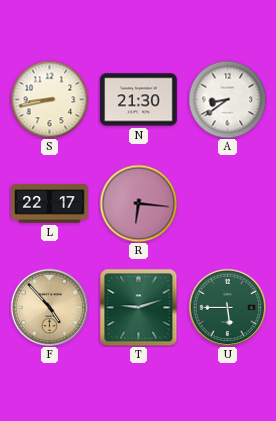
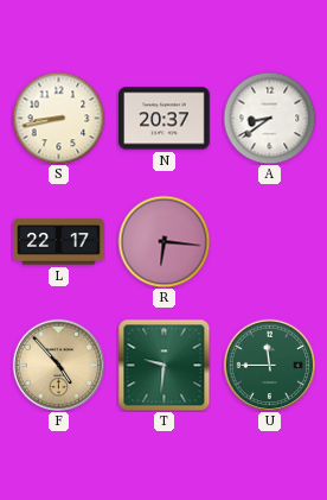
N: 21:30 -> 20:37 (165, 119)
T: 9:12 -> 9:31 (163, 365)
U: 5:45 -> 11:45 (269, 365)
